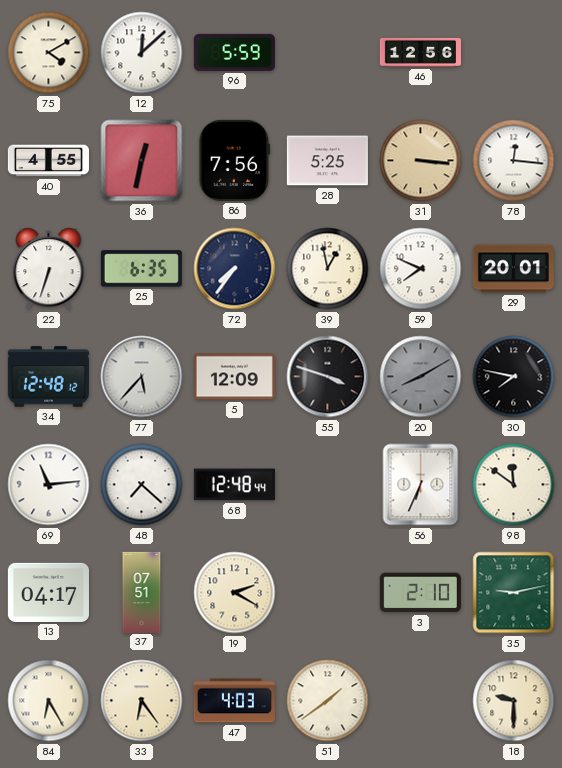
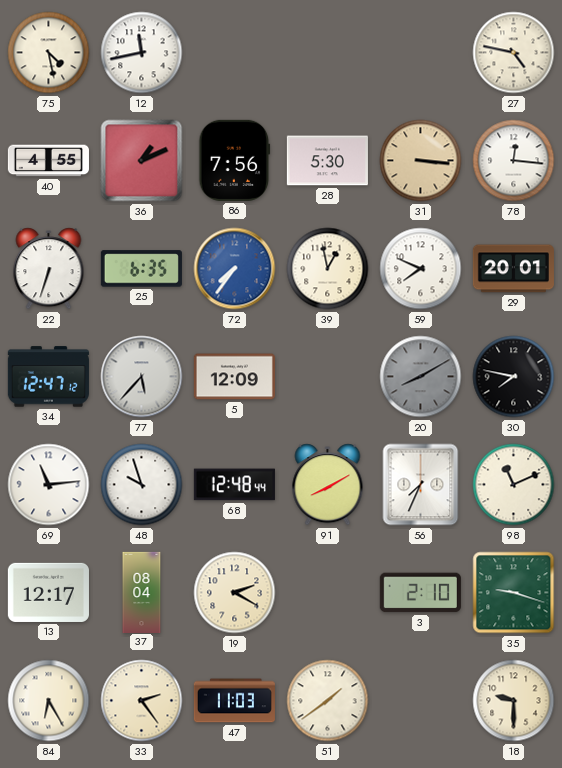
75: 4:10 -> 4:28 (49, 53)
12: 12:08 -> 11:43 (142, 53)
96: 5:59 -> none (234, 52)
46: 12:56 -> none (420, 52)
27: none -> 4:47 (514, 53)
36: 12:32 -> 1:11 (142, 161)
28: 5:25 -> 5:30 (327, 161)
72 dial: navy -> blue (235, 269)
34: 12:48 -> 12:47 (48, 377)
55: 3:48 -> none (328, 377)
48: 7:22 -> 9:57 (142, 485)
91: none -> 8:10 (328, 485)
56: 6:34 -> 7:34 (421, 485)
98: 11:51 -> 11:11 (514, 485)
13: 04:17 -> 12:17 (48, 592)
37: 07:51 -> 08:04 (142, 592)
35: 9:13 -> 9:18 (514, 593)
33: 6:24 -> 2:24 (142, 701)
47: 4:03 -> 11:03 (234, 701)
